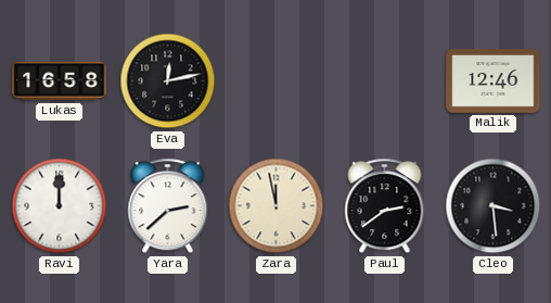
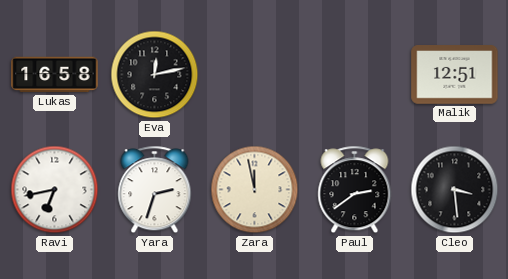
Malik: 12:46 -> 12:51 (455, 75)
Ravi: 12:00 -> 6:43 (55, 190)
Yara: 2:38 -> 2:33 (155, 190)
